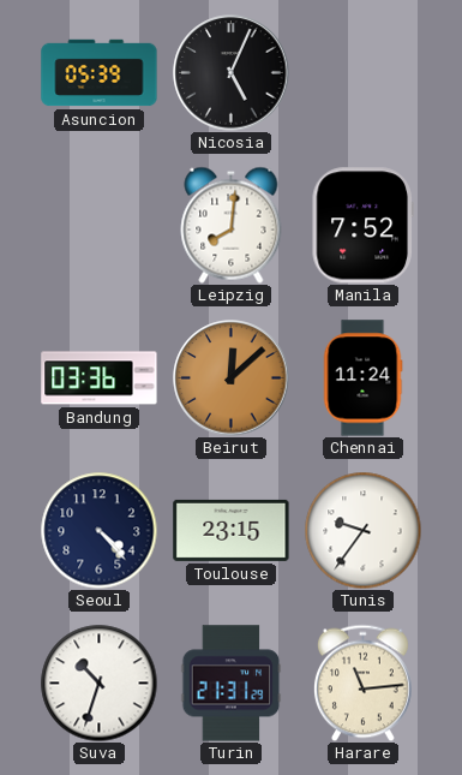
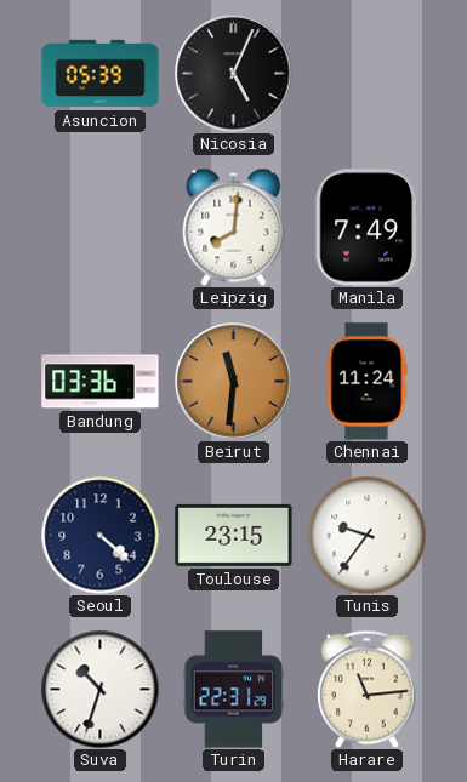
Manila: 7:52 -> 7:49 (366, 228)
Beirut: 12:08 -> 11:31 (234, 382)
Seoul: 4:23 -> 4:22 (99, 535)
Turin: 21:31 -> 22:31 (234, 690)
